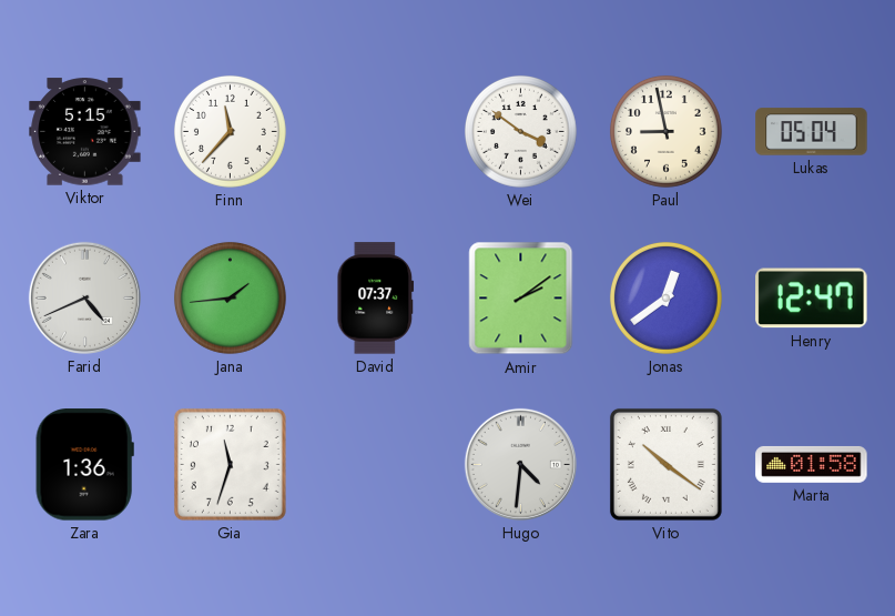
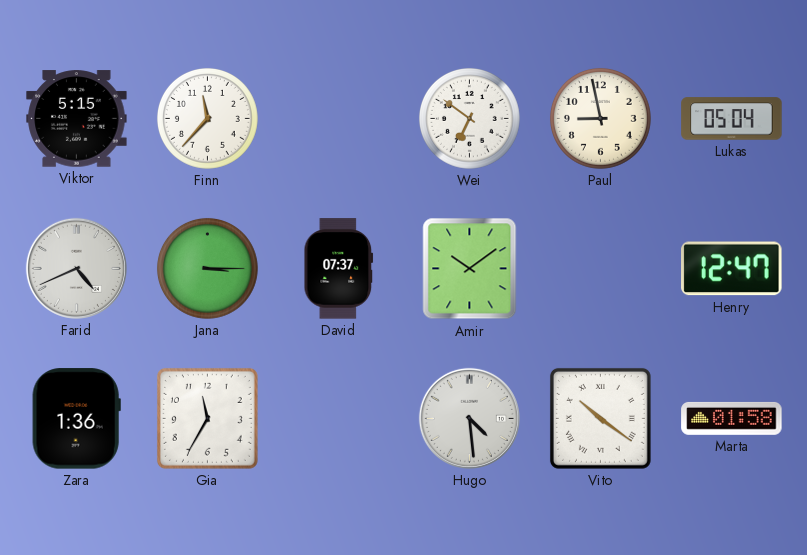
Wei: 3:51 -> 6:51 (469, 118)
Jana: 1:44 -> 3:15 (207, 268)
Amir: 2:09 -> 10:09 (470, 269)
Jonas: 12:39 -> none (665, 297)
Gia: 11:33 -> 11:35 (207, 418)
Hugo: 4:31 -> 4:29 (469, 418)
